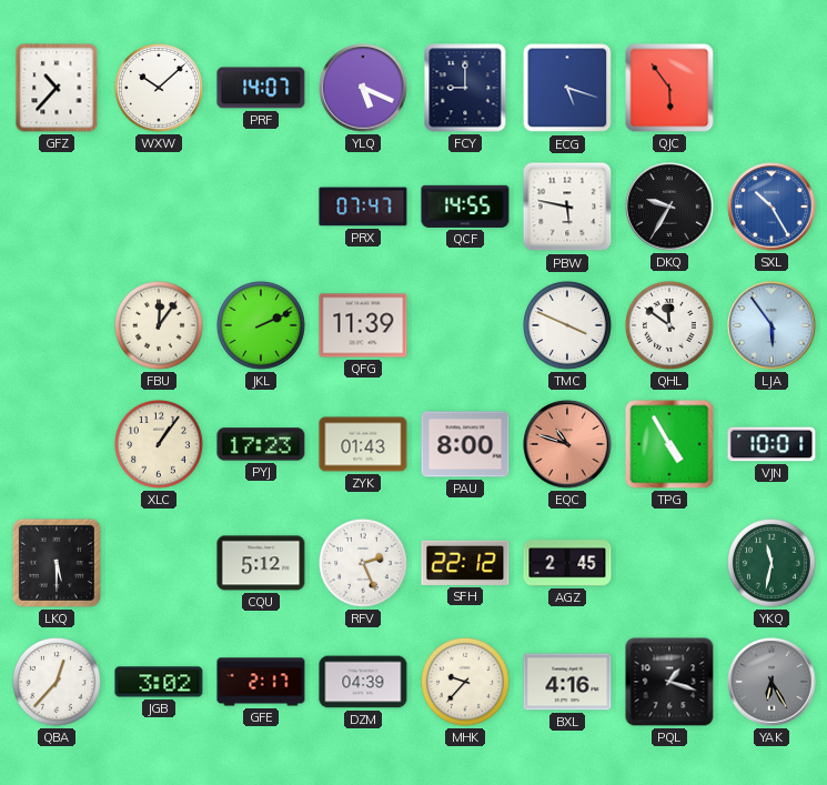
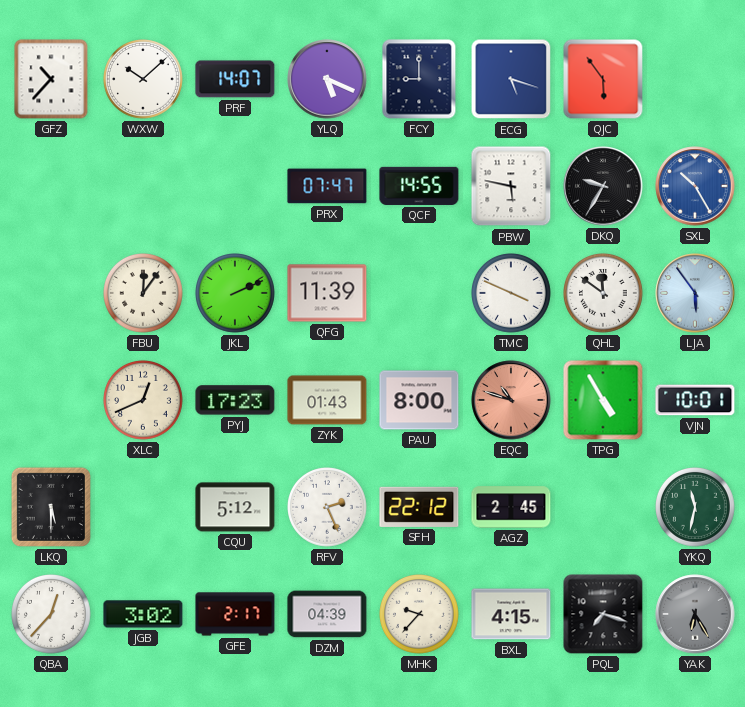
XLC: 1:06 -> 12:41 (144, 401)
BXL: 4:16 -> 4:15 (511, 614)
PQL: 1:18 -> 7:18 (603, 614)
